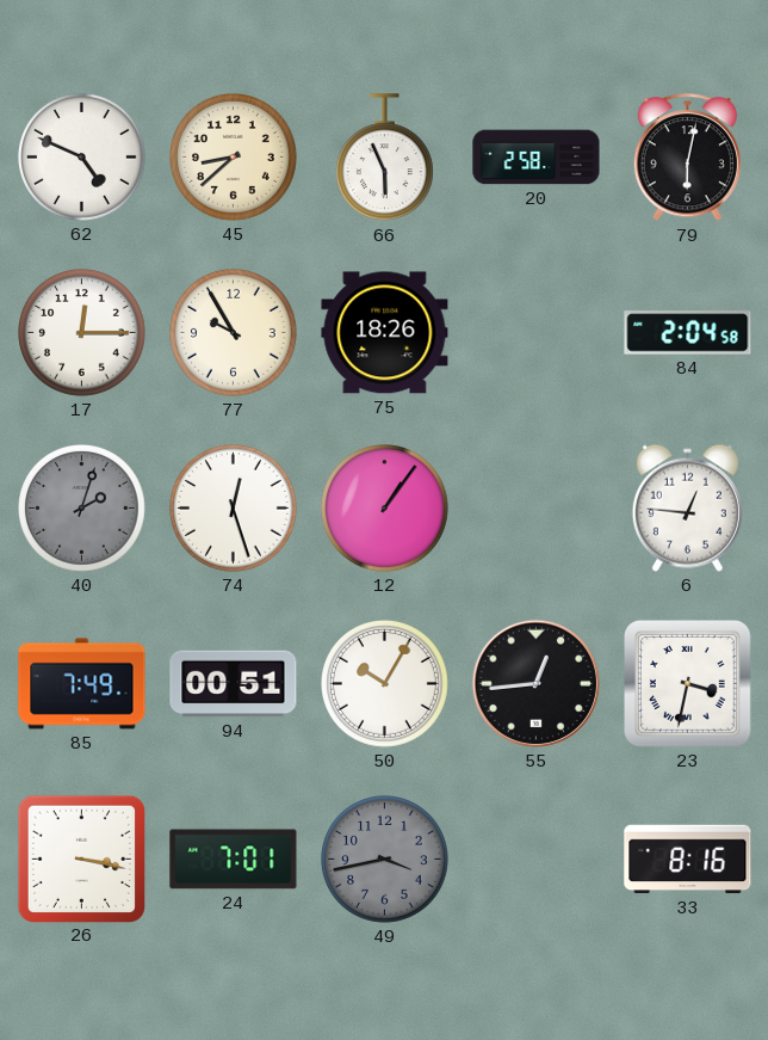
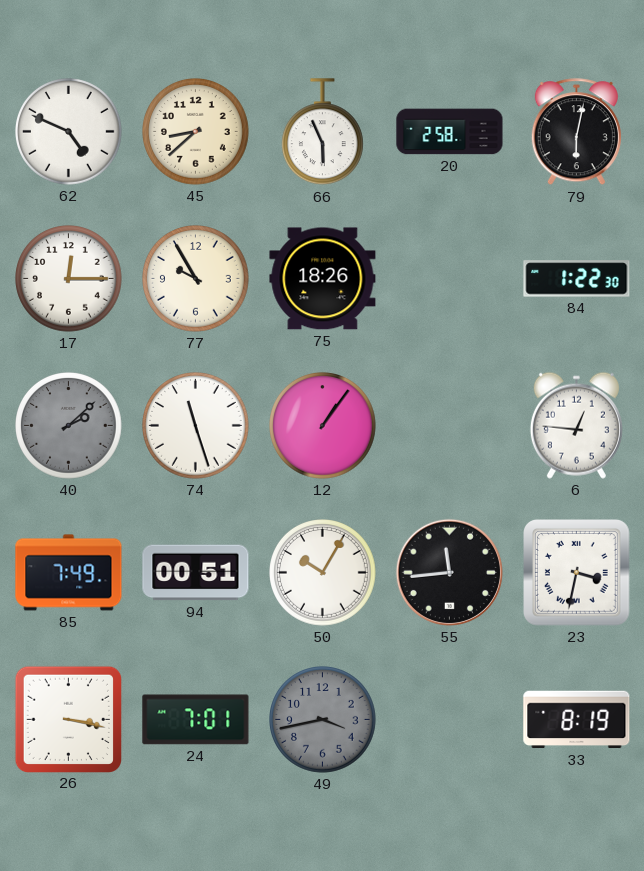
84: 2:04 -> 1:22 (577, 279)
40: 2:03 -> 2:08 (69, 426)
74: 12:27 -> 11:27 (196, 426)
55: 12:44 -> 11:44 (449, 572)
33: 8:16 -> 8:19 (577, 720)
